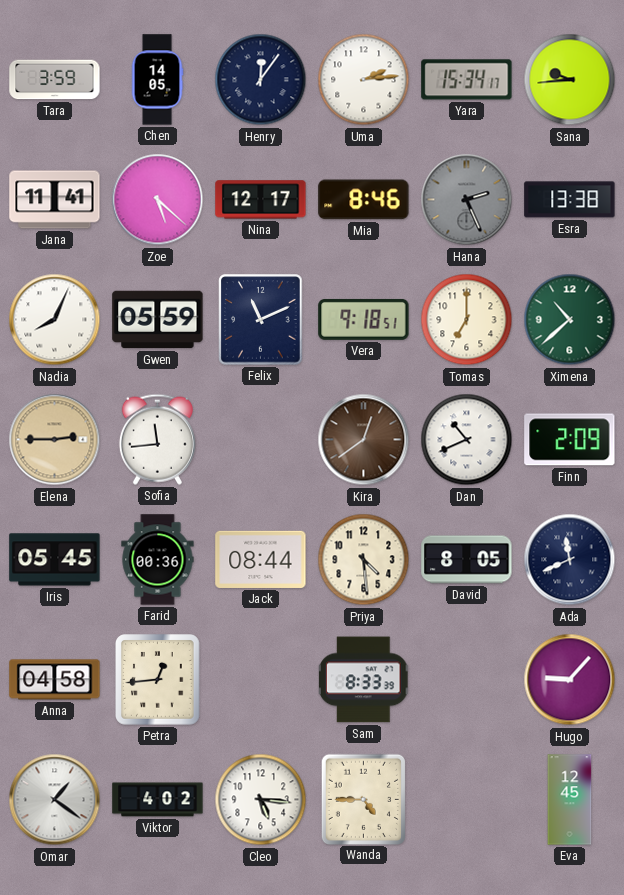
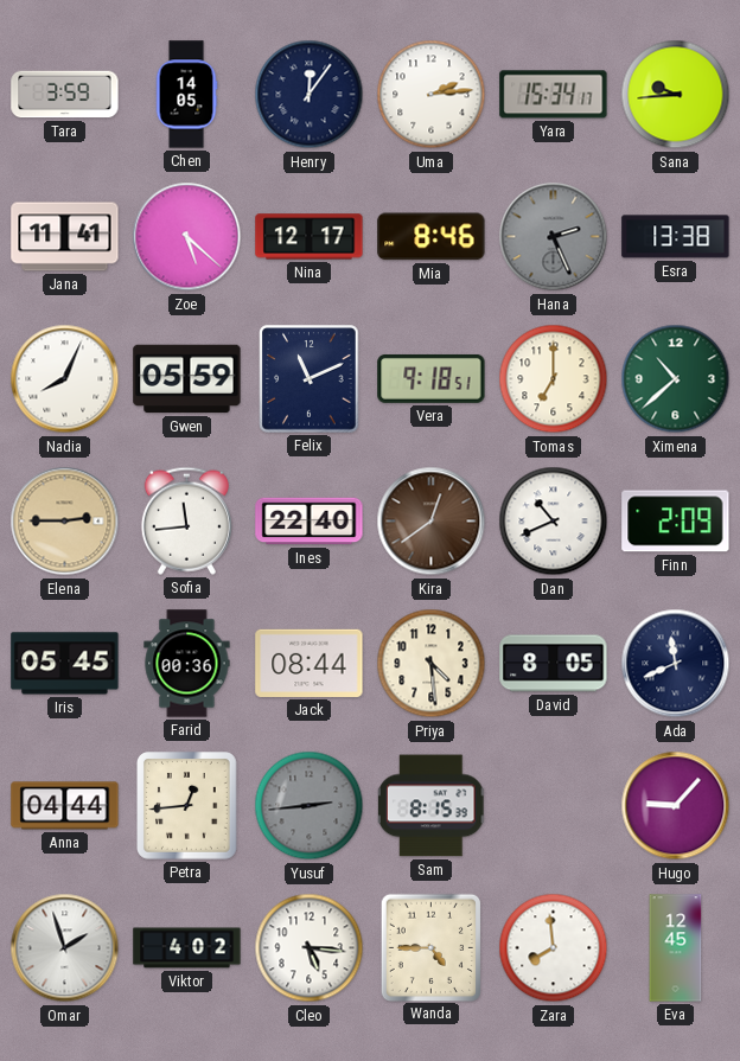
Ines: none -> 22:40 (310, 522)
Anna: 04:58 -> 04:44 (65, 806)
Yusuf: none -> 2:44 (310, 806)
Sam: 8:33 -> 8:15 (432, 806)
Omar: 1:21 -> 1:57 (65, 948)
Zara: none -> 7:59 (554, 948)
